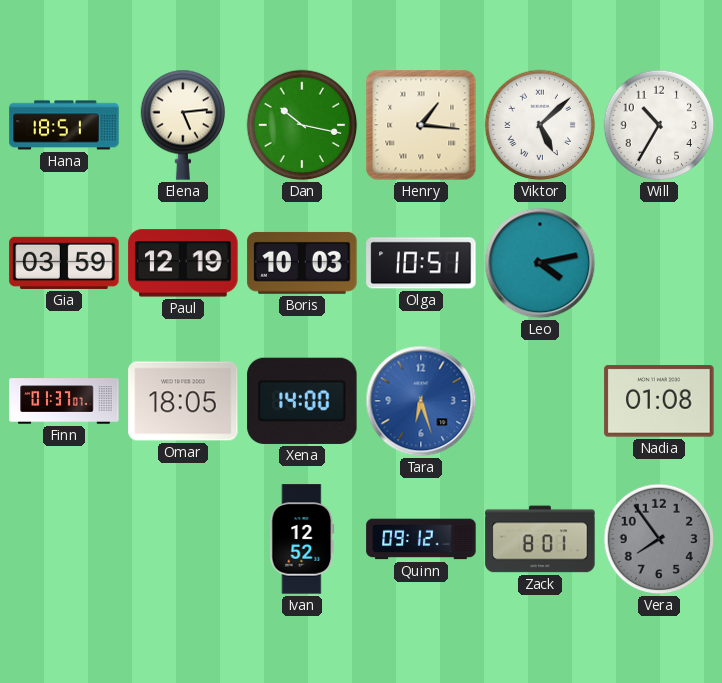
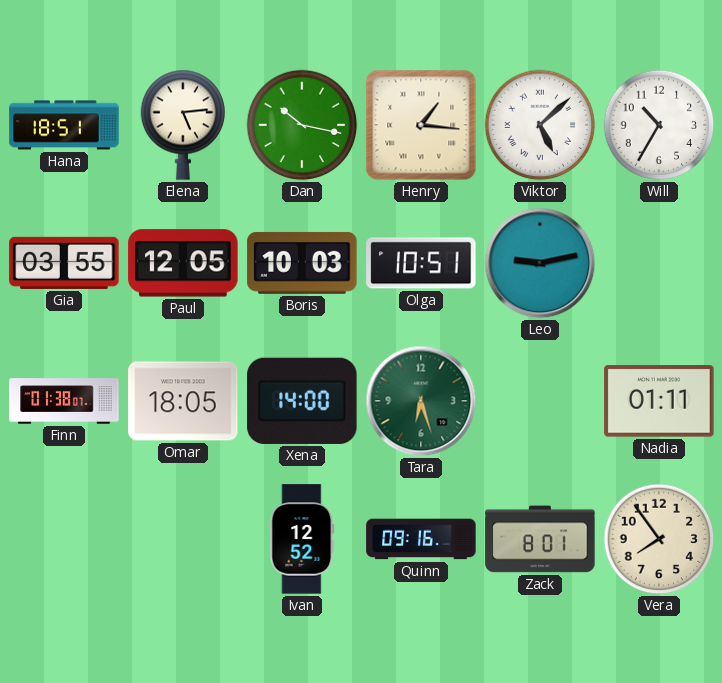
Gia: 03:59 -> 03:55 (64, 263)
Paul: 12:19 -> 12:05 (183, 263)
Leo: 4:13 -> 9:13 (540, 263)
Finn: 01:37 -> 01:38 (64, 401)
Tara dial: blue -> green (421, 401)
Nadia: 01:08 -> 01:11 (659, 401)
Quinn: 09:12 -> 09:16 (421, 539)
Vera dial: grey -> cream (659, 539)
